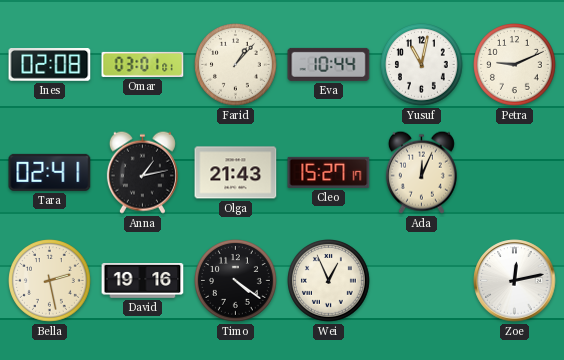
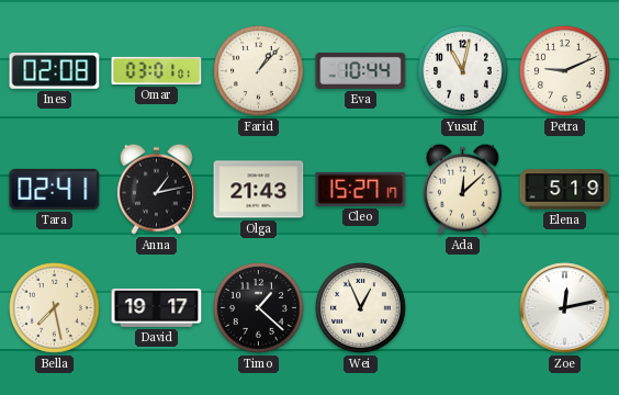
Ada: 12:04 -> 12:08 (462, 189)
Elena: none -> 5:19 (565, 190)
Bella: 2:28 -> 7:28 (55, 308)
David: 19:16 -> 19:17 (157, 308)
Timo: 4:21 -> 1:22 (259, 308)
